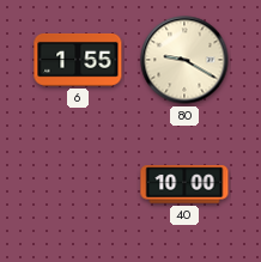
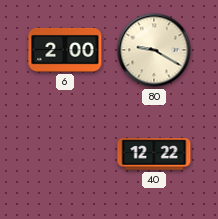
6: 1:55 -> 2:00 (65, 50)
40: 10:00 -> 12:22 (154, 154)
